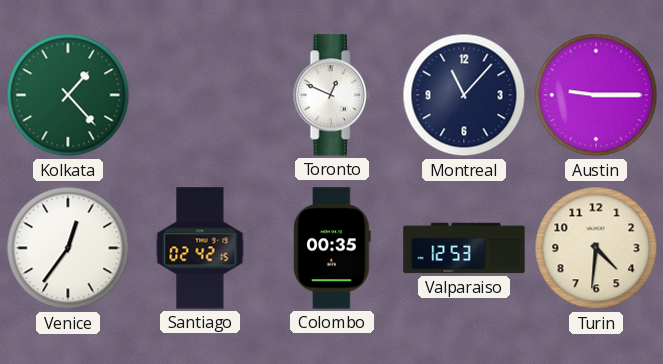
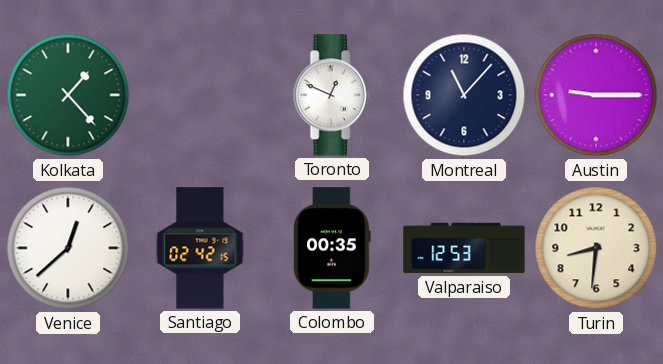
Venice: 12:36 -> 12:38 (68, 248)
Turin: 4:31 -> 8:31 (596, 248)
